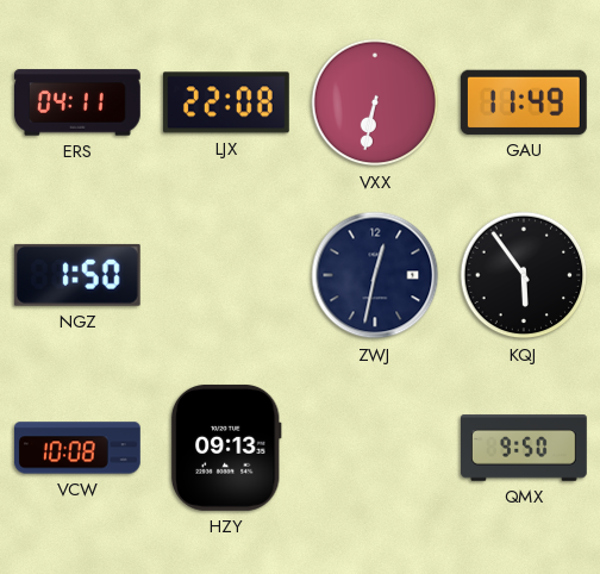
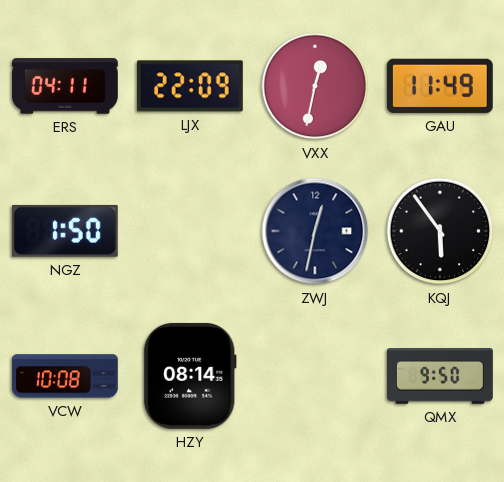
LJX: 22:08 -> 22:09 (190, 86)
VXX: 6:32 -> 12:32 (315, 86)
HZY: 09:13 -> 08:14 (190, 376)
